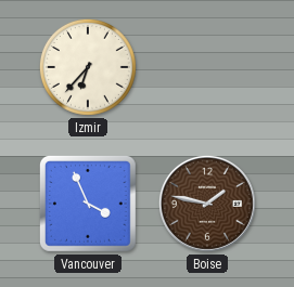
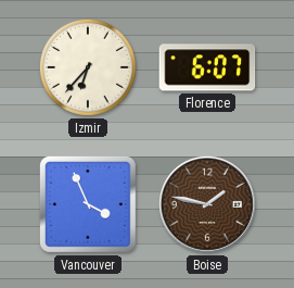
Florence: none -> 6:07 (207, 67)
